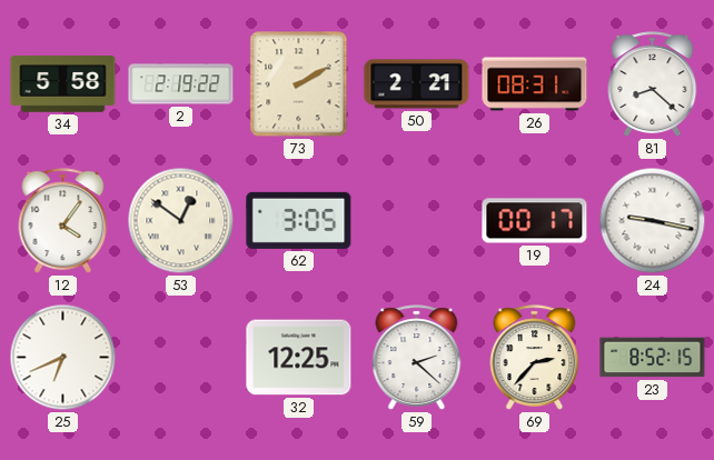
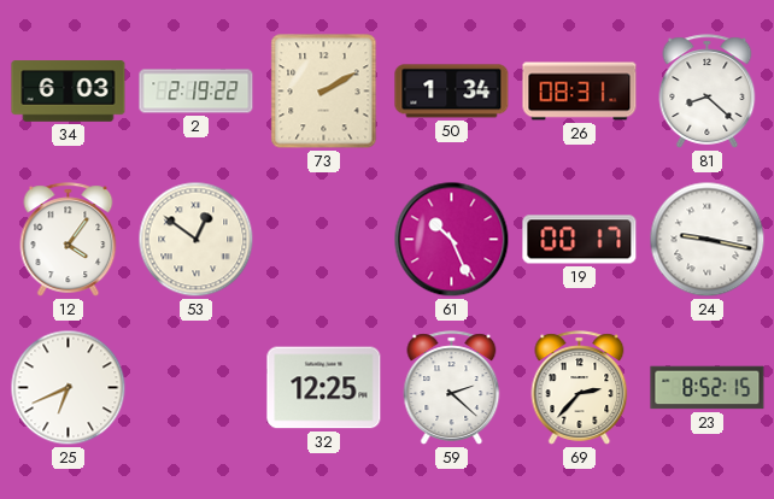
34: 5:58 -> 6:03 (69, 92)
50: 2:21 -> 1:34 (452, 92)
62: 3:05 -> none (299, 220)
61: none -> 10:26 (452, 240)
